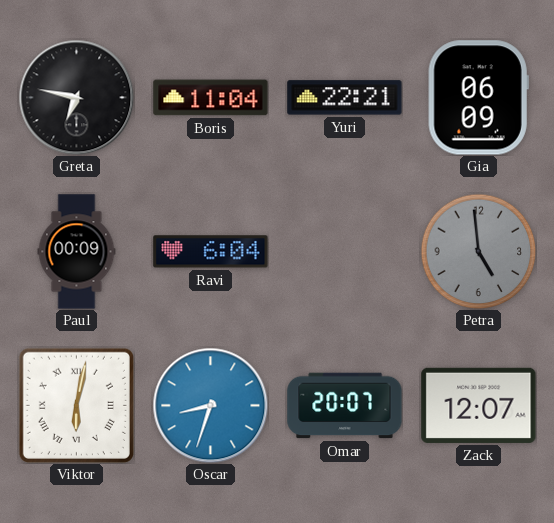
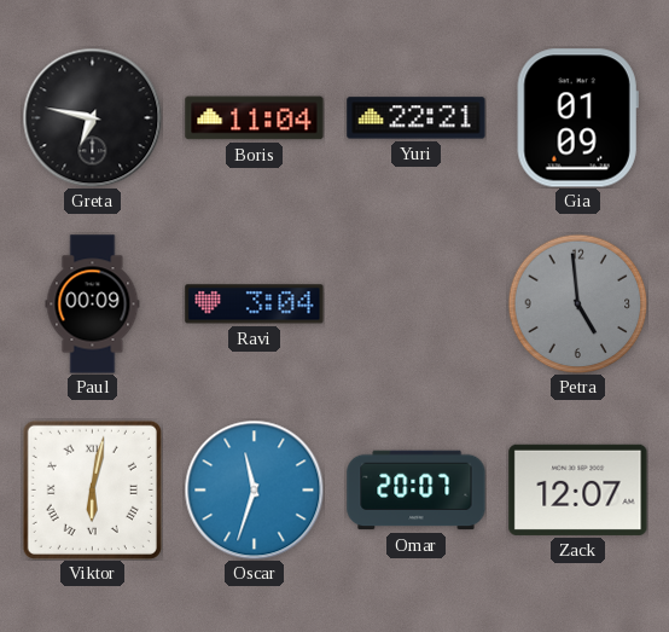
Gia: 06:09 -> 01:09 (577, 118)
Ravi: 6:04 -> 3:04 (255, 305)
Oscar: 8:33 -> 11:33 (254, 489)
